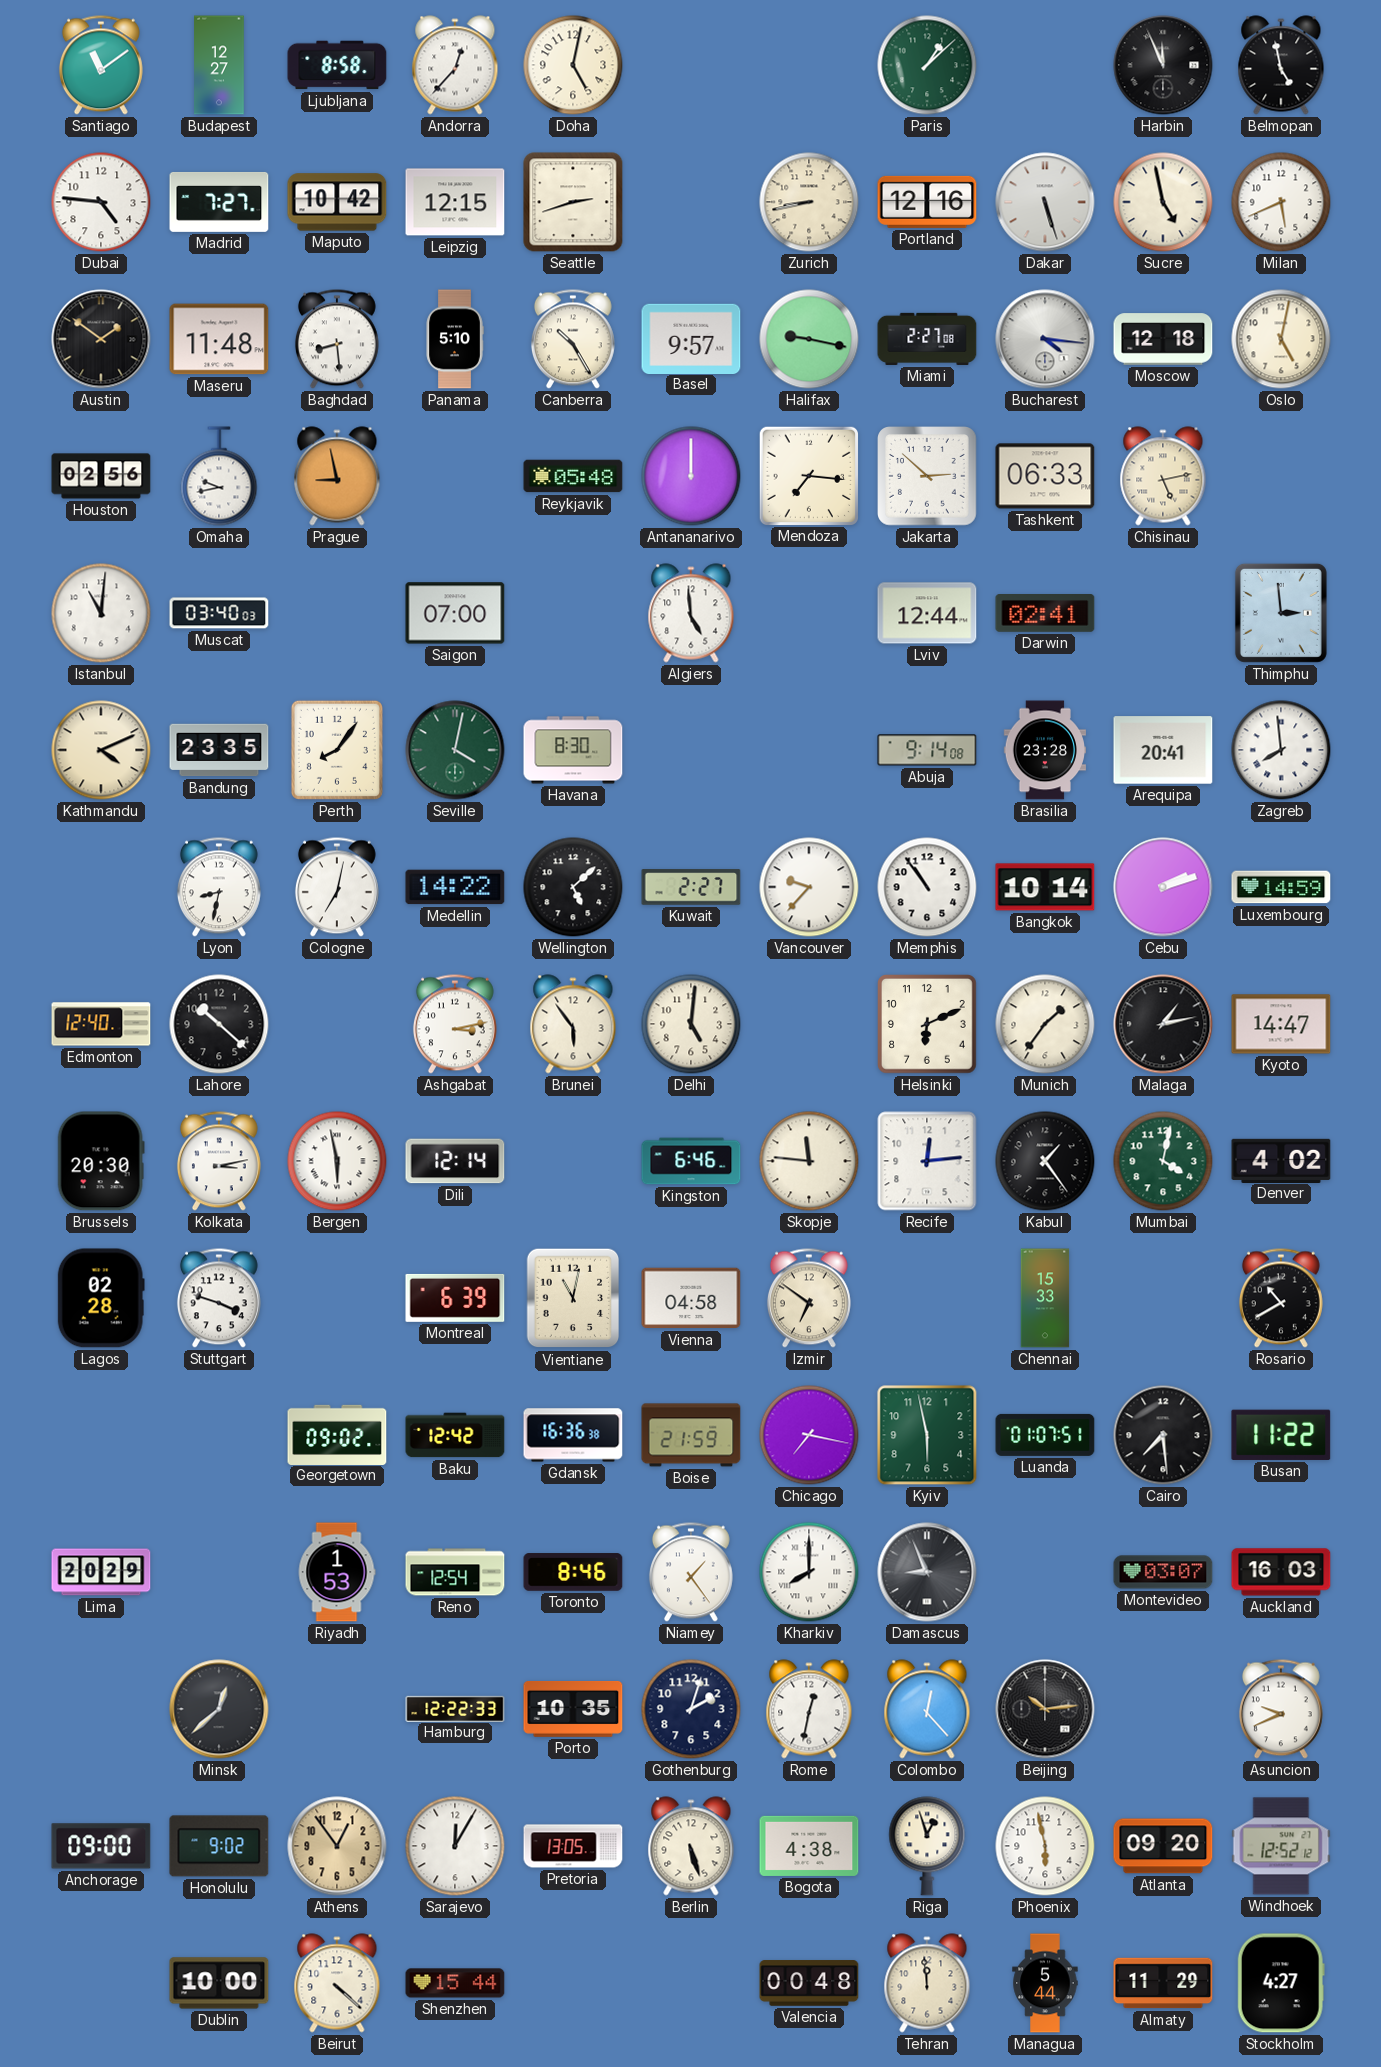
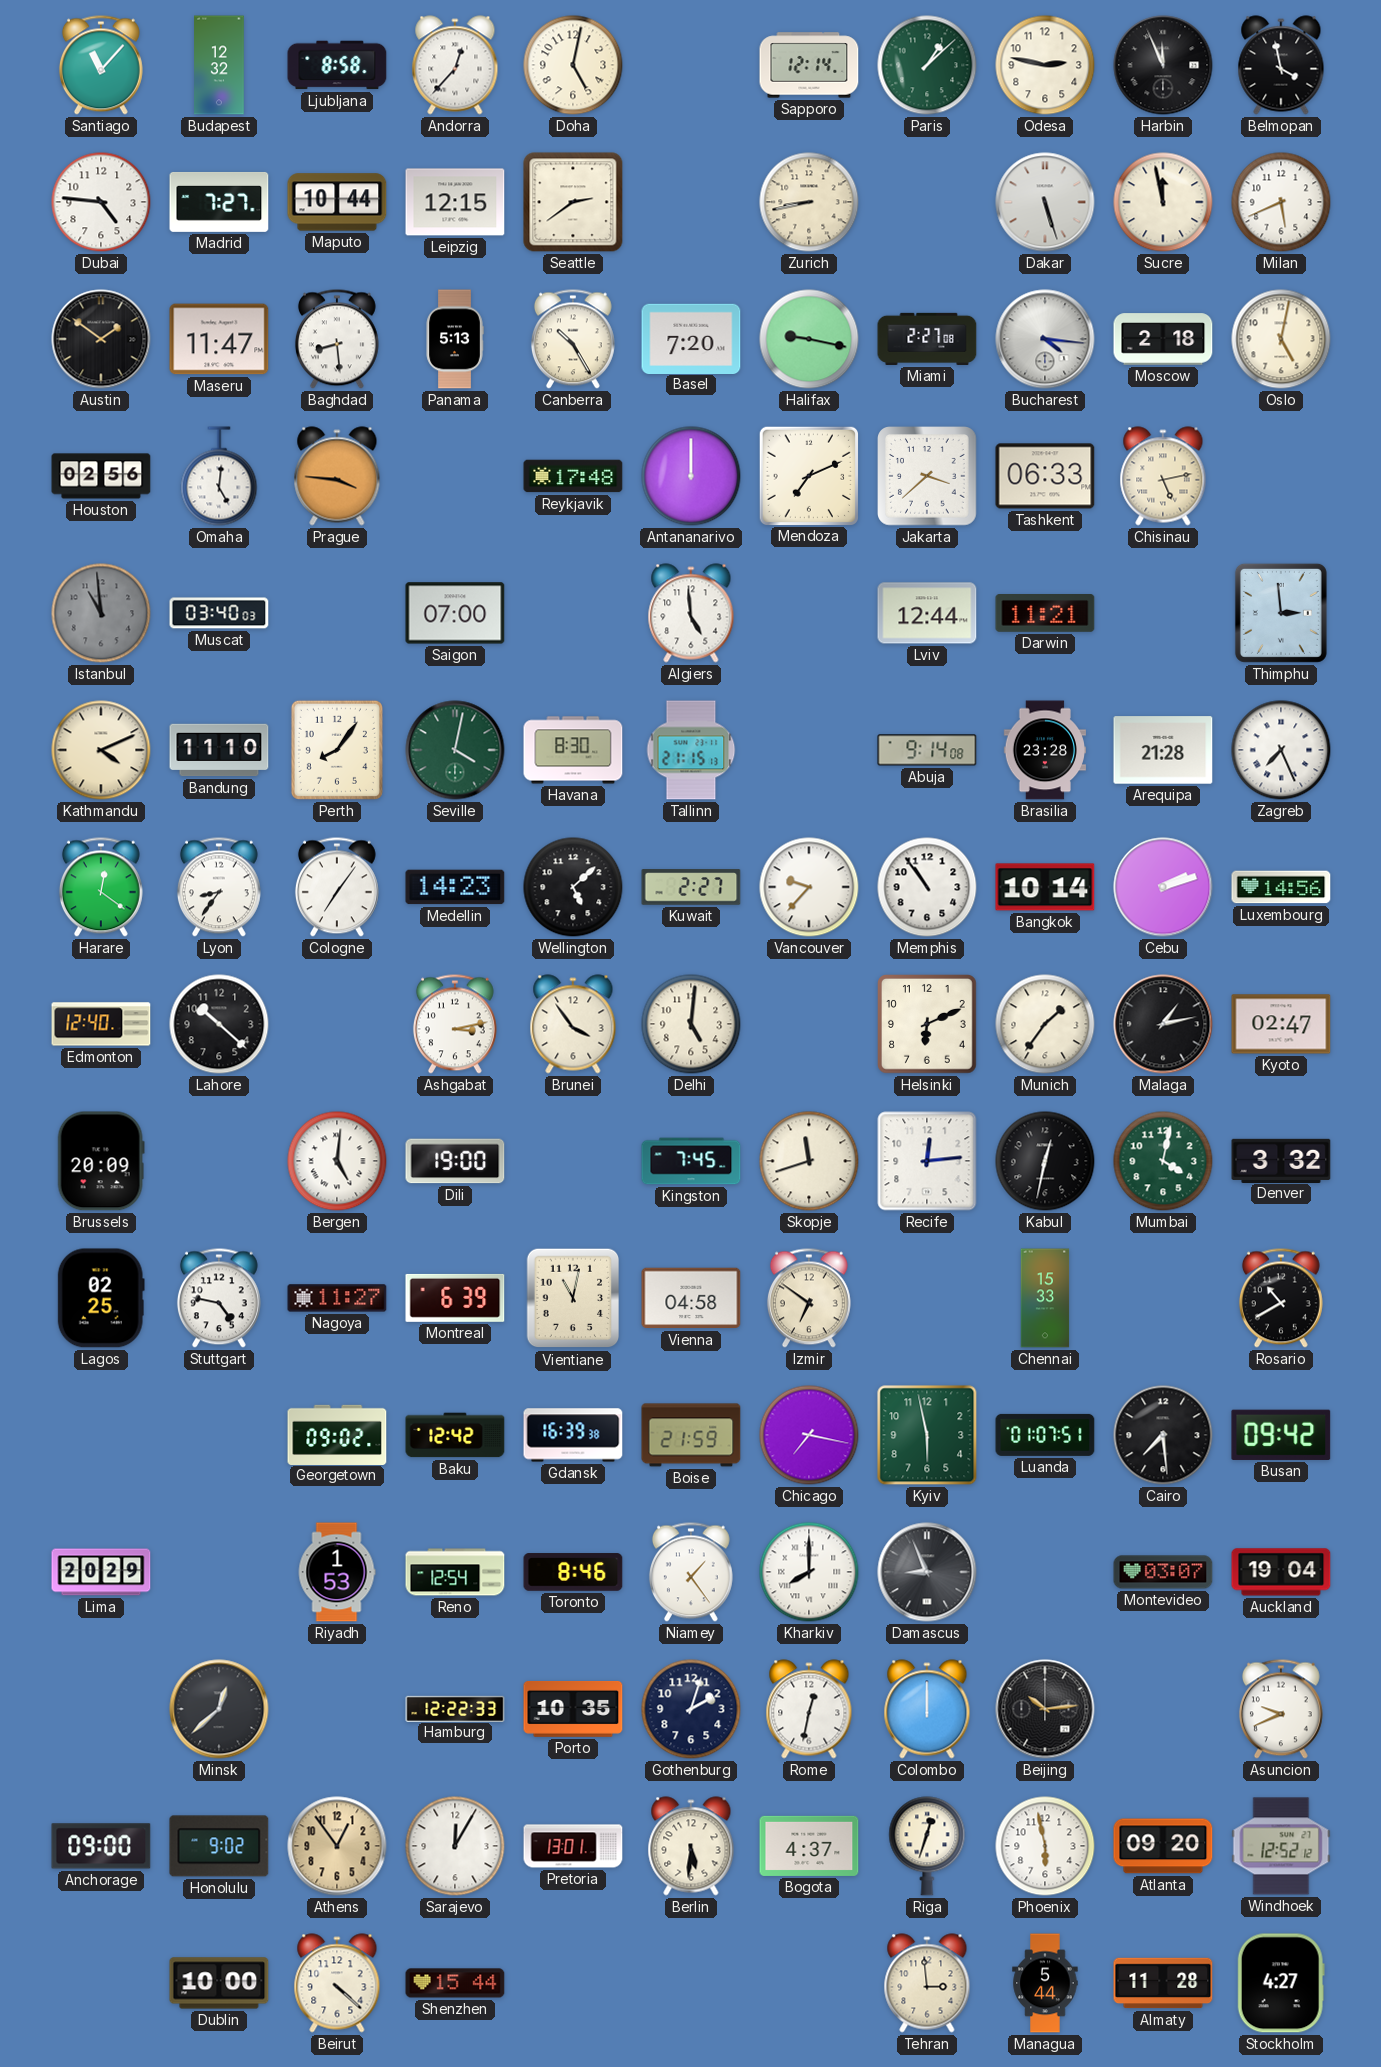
Santiago: 11:09 -> 11:07 (101, 65)
Budapest: 12:27 -> 12:32 (219, 65)
Sapporo: none -> 12:14 (809, 65)
Odesa: none -> 2:47 (1045, 65)
Belmopan: 4:58 -> 3:58 (1281, 65)
Maputo: 10:42 -> 10:44 (337, 202)
Seattle: 2:42 -> 2:39 (573, 202)
Portland: 12:16 -> none (927, 202)
Sucre: 4:58 -> 11:58 (1163, 202)
Maseru: 11:48 -> 11:47 (219, 339)
Panama: 5:10 -> 5:13 (455, 339)
Basel: 9:57 -> 7:20 (691, 338)
Moscow: 12:18 -> 2:18 (1163, 339)
Omaha: 9:43 -> 5:01 (219, 476)
Prague: 8:58 -> 3:46 (337, 476)
Reykjavik: 05:48 -> 17:48 (573, 476)
Mendoza: 7:16 -> 7:11 (808, 475)
Jakarta: 2:52 -> 3:38 (928, 477)
Istanbul: 11:01 -> 10:59 (101, 613)
Istanbul dial: white -> grey (101, 613)
Darwin: 02:41 -> 11:21 (1045, 614)
Bandung: 23:35 -> 11:10 (219, 750)
Tallinn: none -> 21:15 (691, 750)
Arequipa: 20:41 -> 21:28 (1163, 750)
Zagreb: 7:59 -> 7:26 (1281, 750)
Harare: none -> 12:21 (101, 887)
Lyon: 8:32 -> 8:36 (219, 887)
Cologne: 7:02 -> 7:06 (337, 887)
Medellin: 14:22 -> 14:23 (455, 887)
Luxembourg: 14:59 -> 14:56 (1281, 887)
Brunei: 5:54 -> 3:54 (573, 1024)
Kyoto: 14:47 -> 02:47 (1281, 1024)
Brussels: 20:30 -> 20:09 (101, 1161)
Kolkata: 3:13 -> none (219, 1161)
Bergen: 5:58 -> 5:01 (337, 1161)
Dili: 12:14 -> 19:00 (455, 1161)
Kingston: 6:46 -> 7:45 (691, 1161)
Skopje: 11:46 -> 11:42 (809, 1161)
Kabul: 1:24 -> 12:32 (1045, 1161)
Denver: 4:02 -> 3:32 (1281, 1160)
Lagos: 02:28 -> 02:25 (101, 1298)
Stuttgart: 3:48 -> 4:47 (219, 1298)
Nagoya: none -> 11:27 (337, 1298)
Gdansk: 16:36 -> 16:39 (573, 1435)
Busan: 11:22 -> 09:42 (1281, 1435)
Auckland: 16:03 -> 19:04 (1281, 1572)
Colombo: 12:23 -> 12:00 (927, 1709)
Pretoria: 13:05 -> 13:01 (573, 1846)
Berlin: 5:27 -> 5:31 (691, 1846)
Bogota: 4:38 -> 4:37 (809, 1846)
Riga: 12:57 -> 12:33 (927, 1846)
Valencia: 00:48 -> none (809, 1983)
Tehran: 11:59 -> 2:59 (927, 1983)
Almaty: 11:29 -> 11:28 (1163, 1983)
